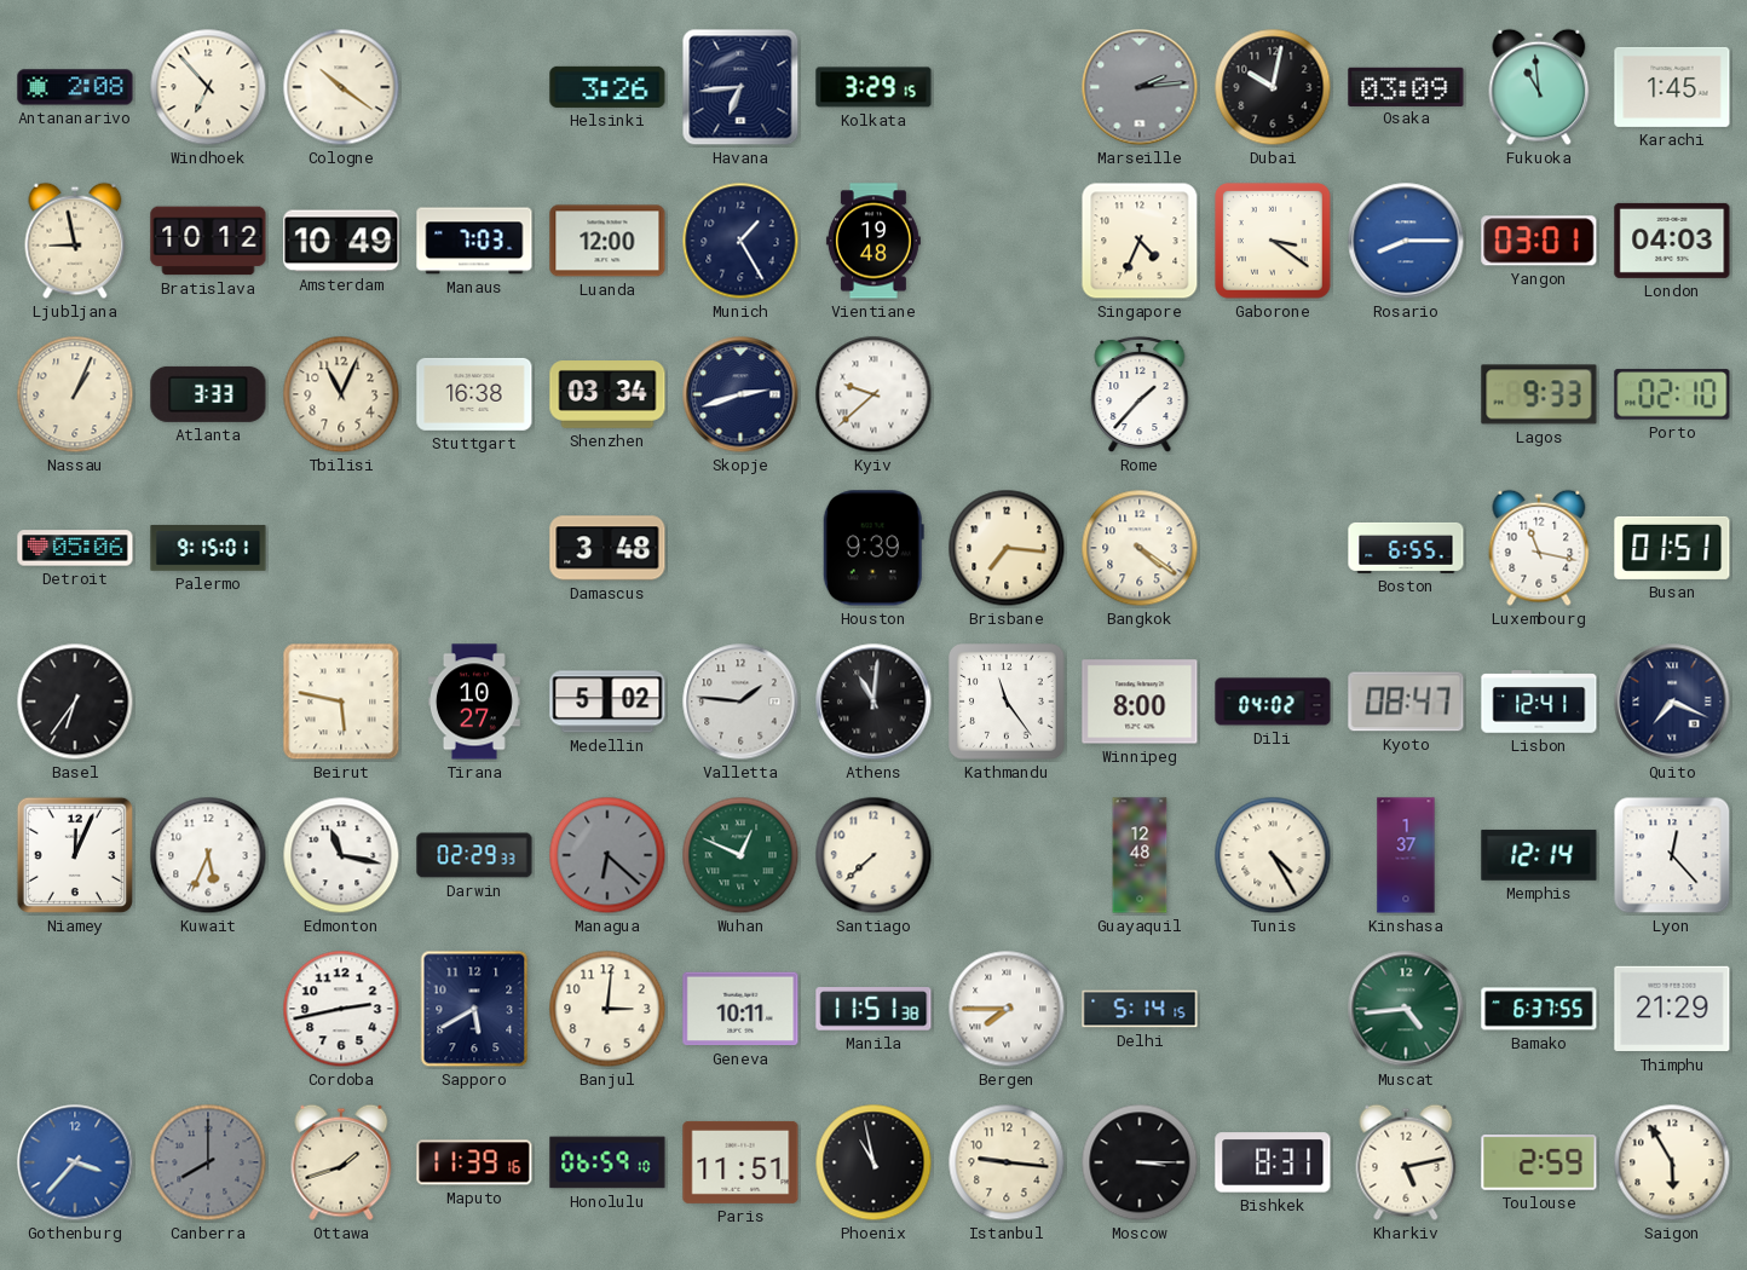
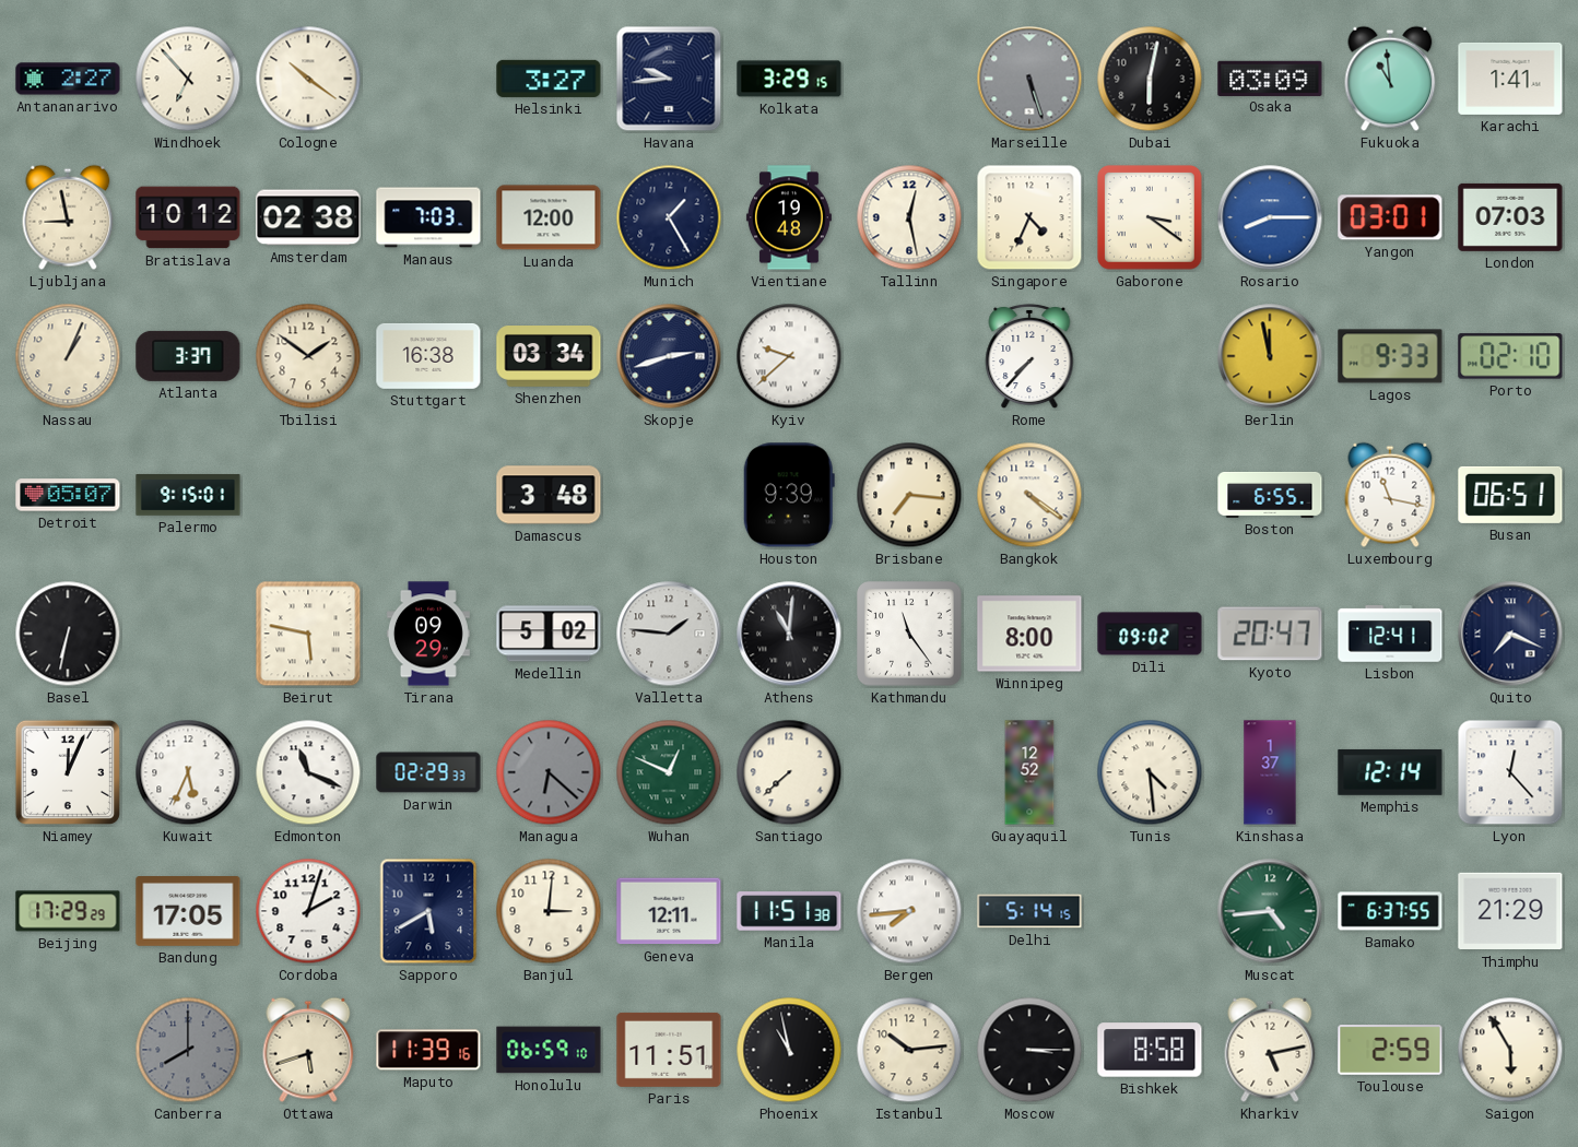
Antananarivo: 2:08 -> 2:27 (68, 79)
Helsinki: 3:26 -> 3:27 (549, 79)
Havana: 6:44 -> 9:44 (669, 79)
Marseille: 2:14 -> 5:27 (1029, 79)
Dubai: 10:02 -> 6:02 (1150, 79)
Karachi: 1:45 -> 1:41 (1510, 79)
Amsterdam: 10:49 -> 02:38 (308, 217)
Tallinn: none -> 12:28 (909, 217)
London: 04:03 -> 07:03 (1510, 217)
Atlanta: 3:33 -> 3:37 (188, 356)
Tbilisi: 11:04 -> 1:51 (308, 356)
Rome: 1:37 -> 7:37 (1029, 356)
Berlin: none -> 11:58 (1270, 356)
Detroit: 05:06 -> 05:07 (68, 495)
Busan: 01:51 -> 06:51 (1510, 495)
Basel: 6:36 -> 6:32 (68, 634)
Tirana: 10:27 -> 09:29 (428, 634)
Dili: 04:02 -> 09:02 (1150, 634)
Kyoto: 08:47 -> 20:47 (1270, 634)
Edmonton: 11:17 -> 11:19 (308, 772)
Guayaquil: 12:48 -> 12:52 (1029, 772)
Tunis: 4:25 -> 4:29 (1150, 772)
Beijing: none -> 17:29 (68, 911)
Bandung: none -> 17:05 (188, 912)
Cordoba: 2:43 -> 2:03 (308, 911)
Geneva: 10:11 -> 12:11 (669, 911)
Bergen: 7:45 -> 7:44 (909, 911)
Gothenburg: 3:37 -> none (75, 1162)
Ottawa: 1:42 -> 5:42 (308, 1050)
Istanbul: 9:16 -> 10:14 (909, 1050)
Bishkek: 8:31 -> 8:58 (1150, 1050)
